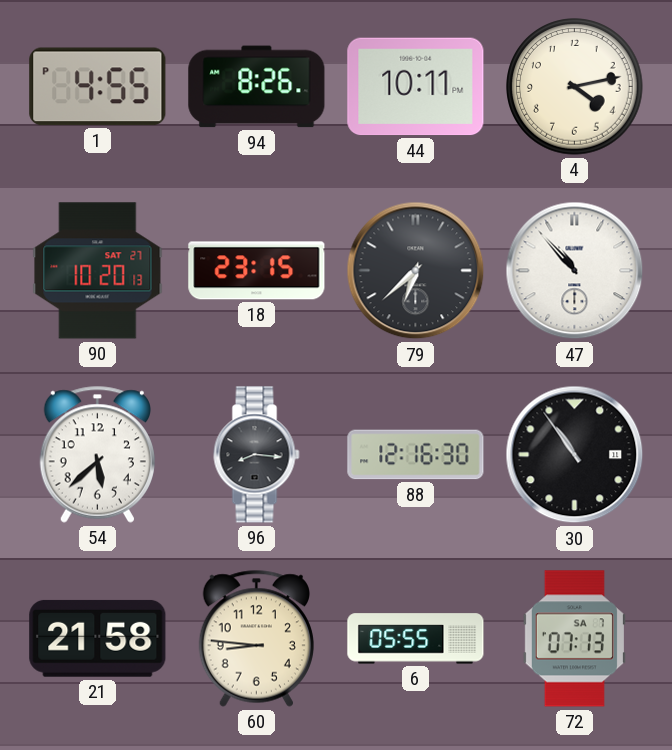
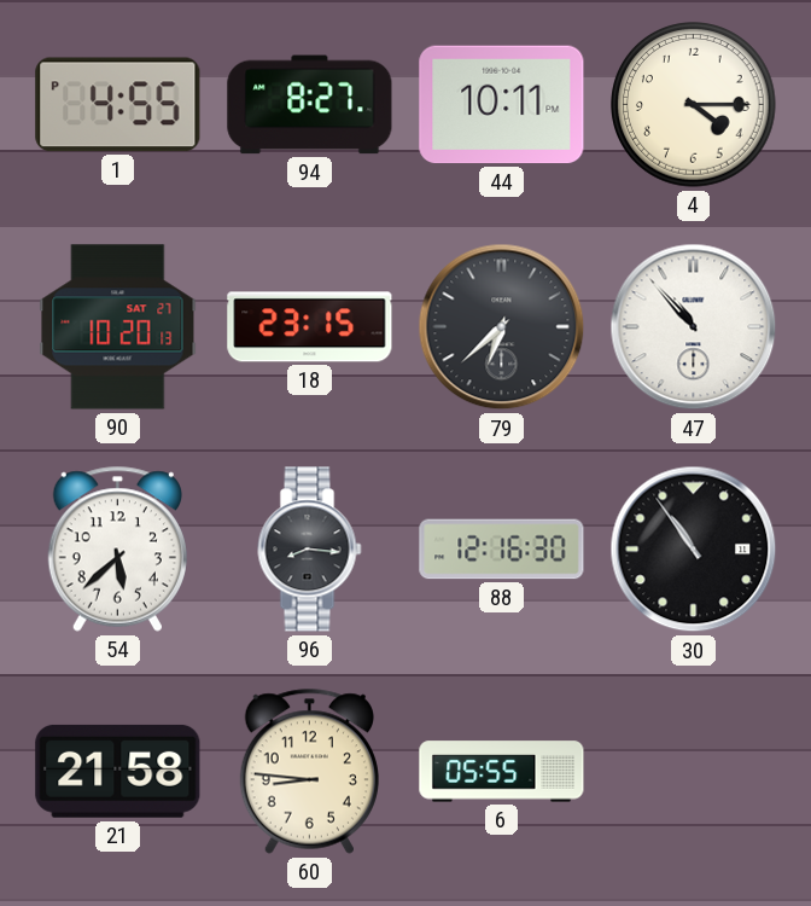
94: 8:26 -> 8:27 (310, 105)
4: 4:13 -> 4:15 (694, 105)
72: 07:13 -> none (574, 639)
